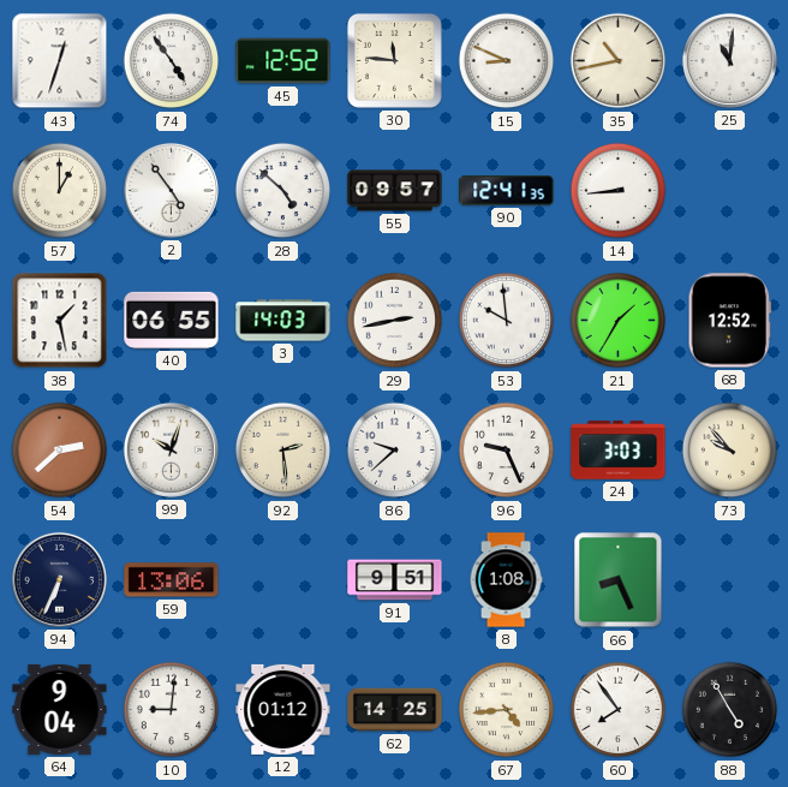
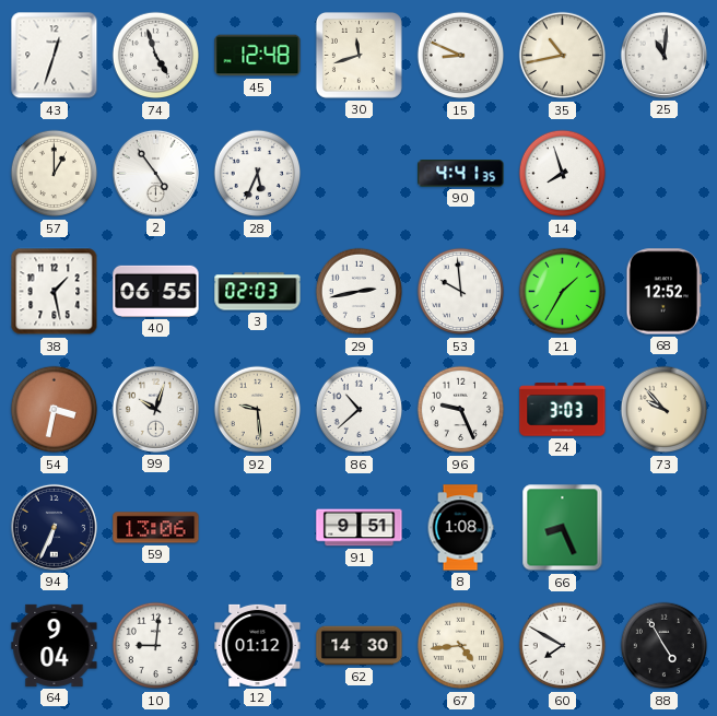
74: 4:54 -> 4:57 (156, 56)
45: 12:52 -> 12:48 (258, 56)
30: 11:46 -> 11:42 (358, 55)
28: 4:52 -> 5:34 (258, 174)
55: 09:57 -> none (395, 191)
90: 12:41 -> 4:41 (461, 174)
14: 8:44 -> 7:57 (563, 174)
3: 14:03 -> 02:03 (258, 292)
54: 2:38 -> 3:32 (55, 410)
92: 2:29 -> 9:29 (258, 410)
86: 9:38 -> 10:38 (360, 410)
62: 14:25 -> 14:30 (360, 646)
60: 7:54 -> 7:50 (563, 646)
